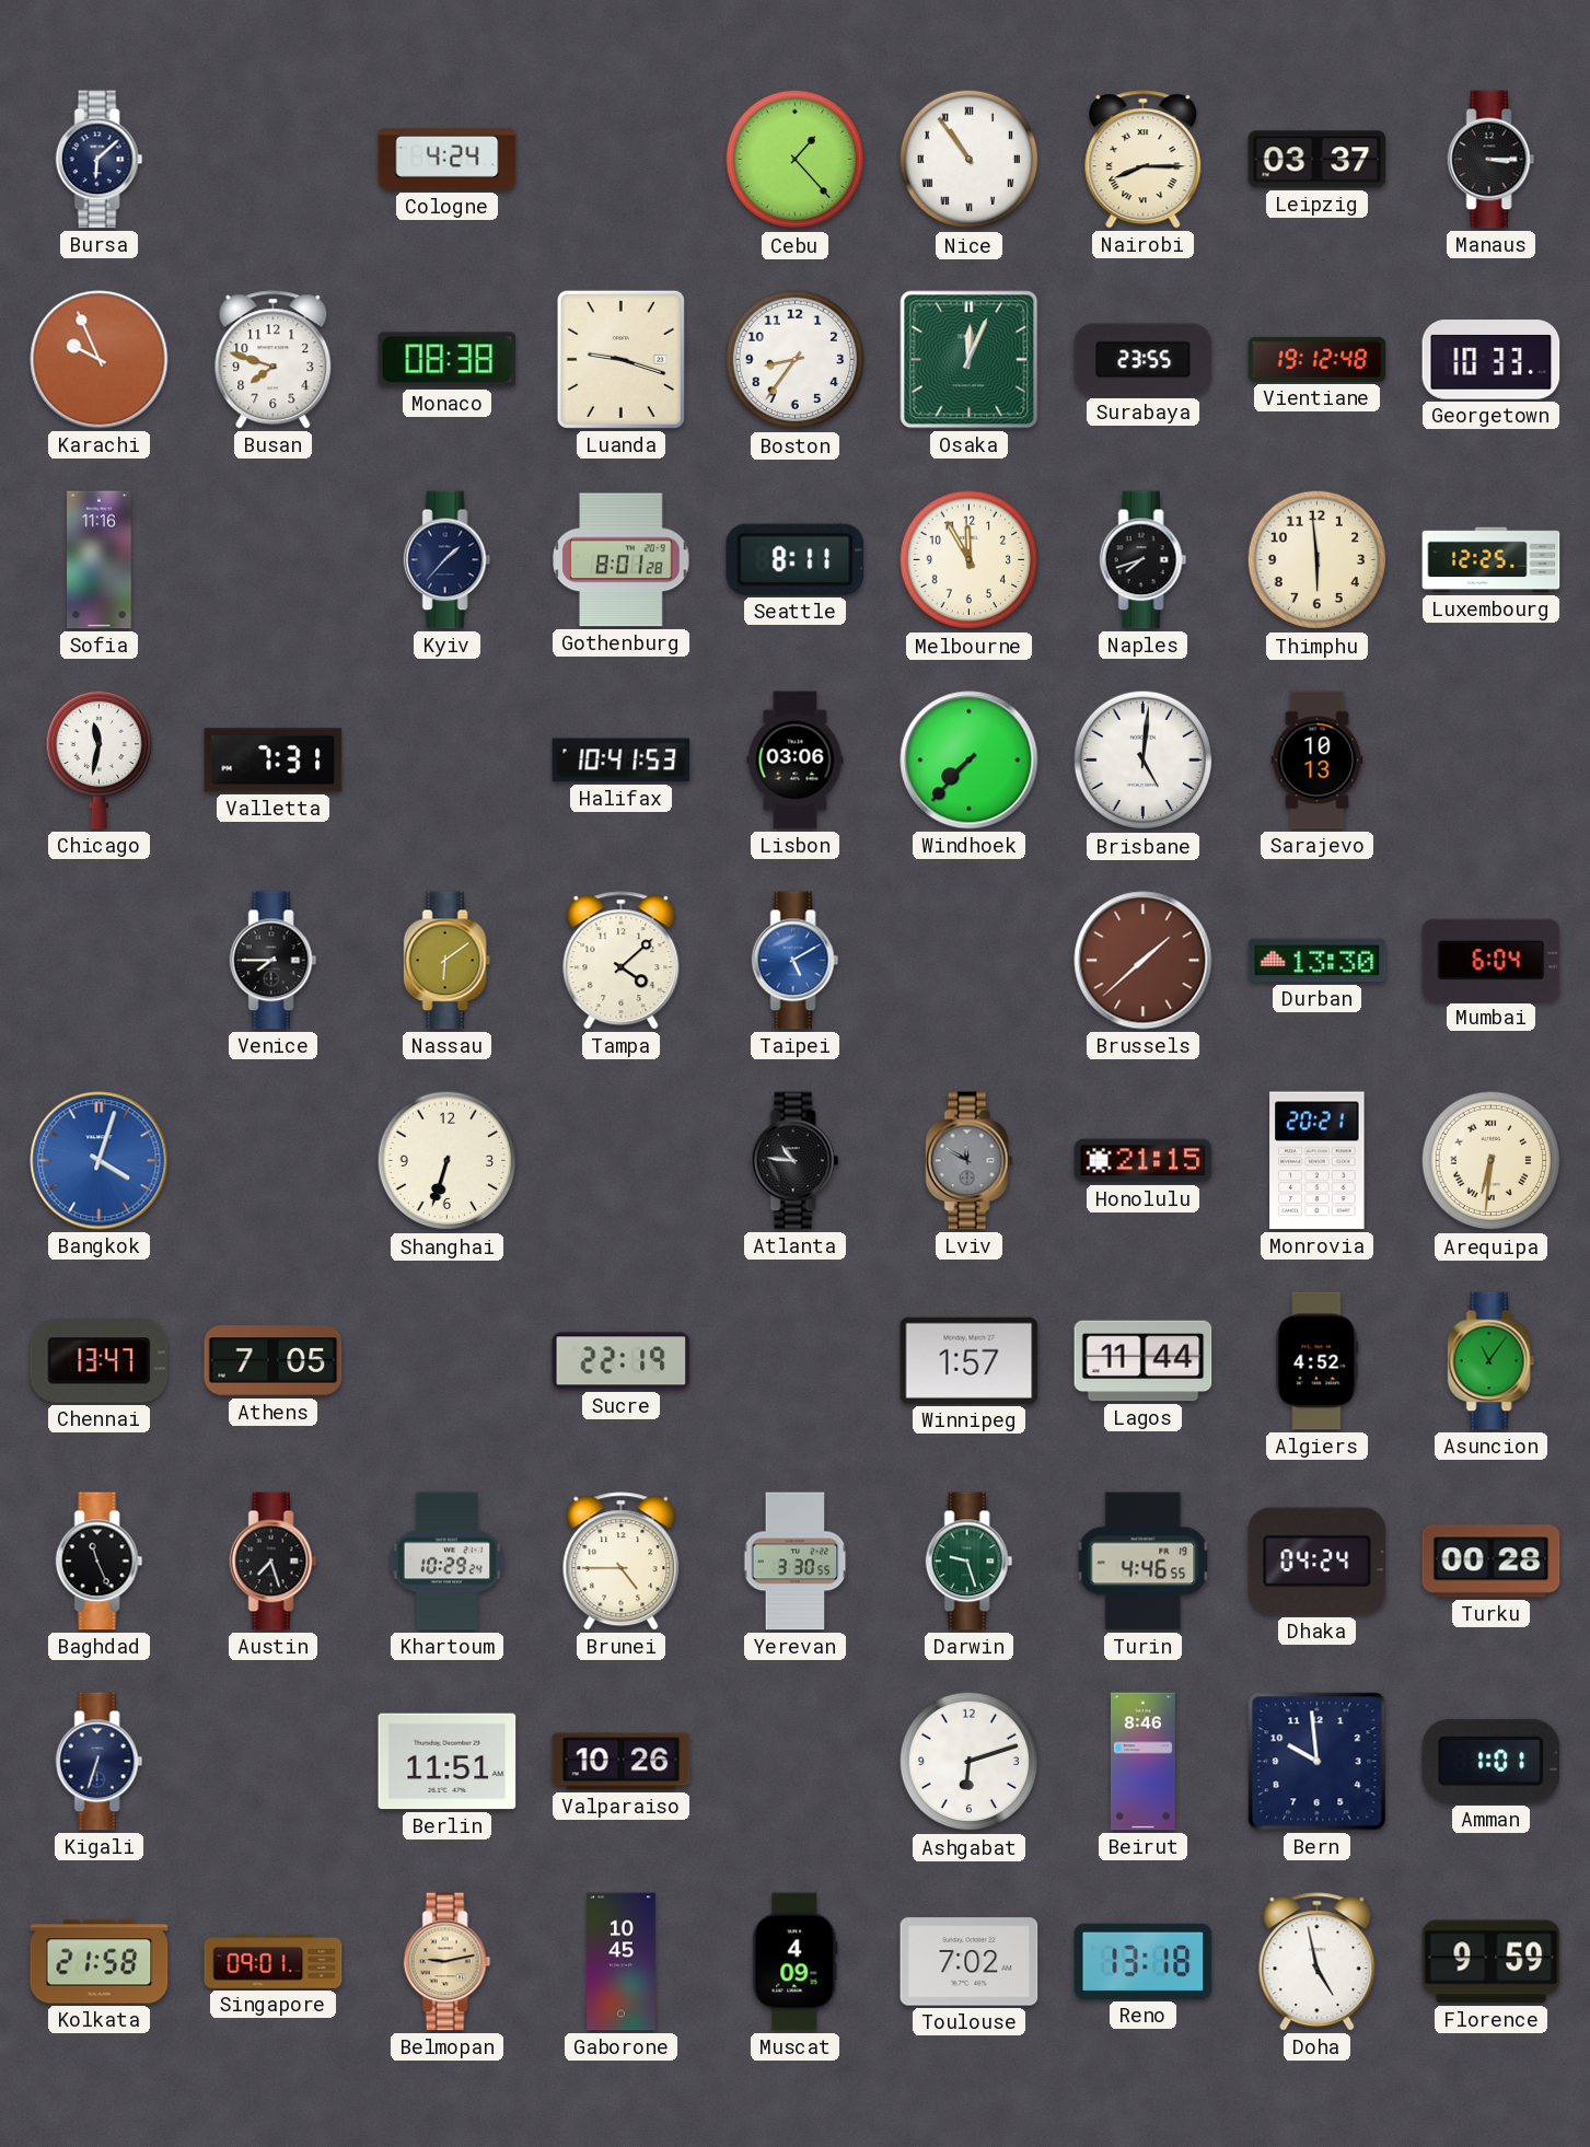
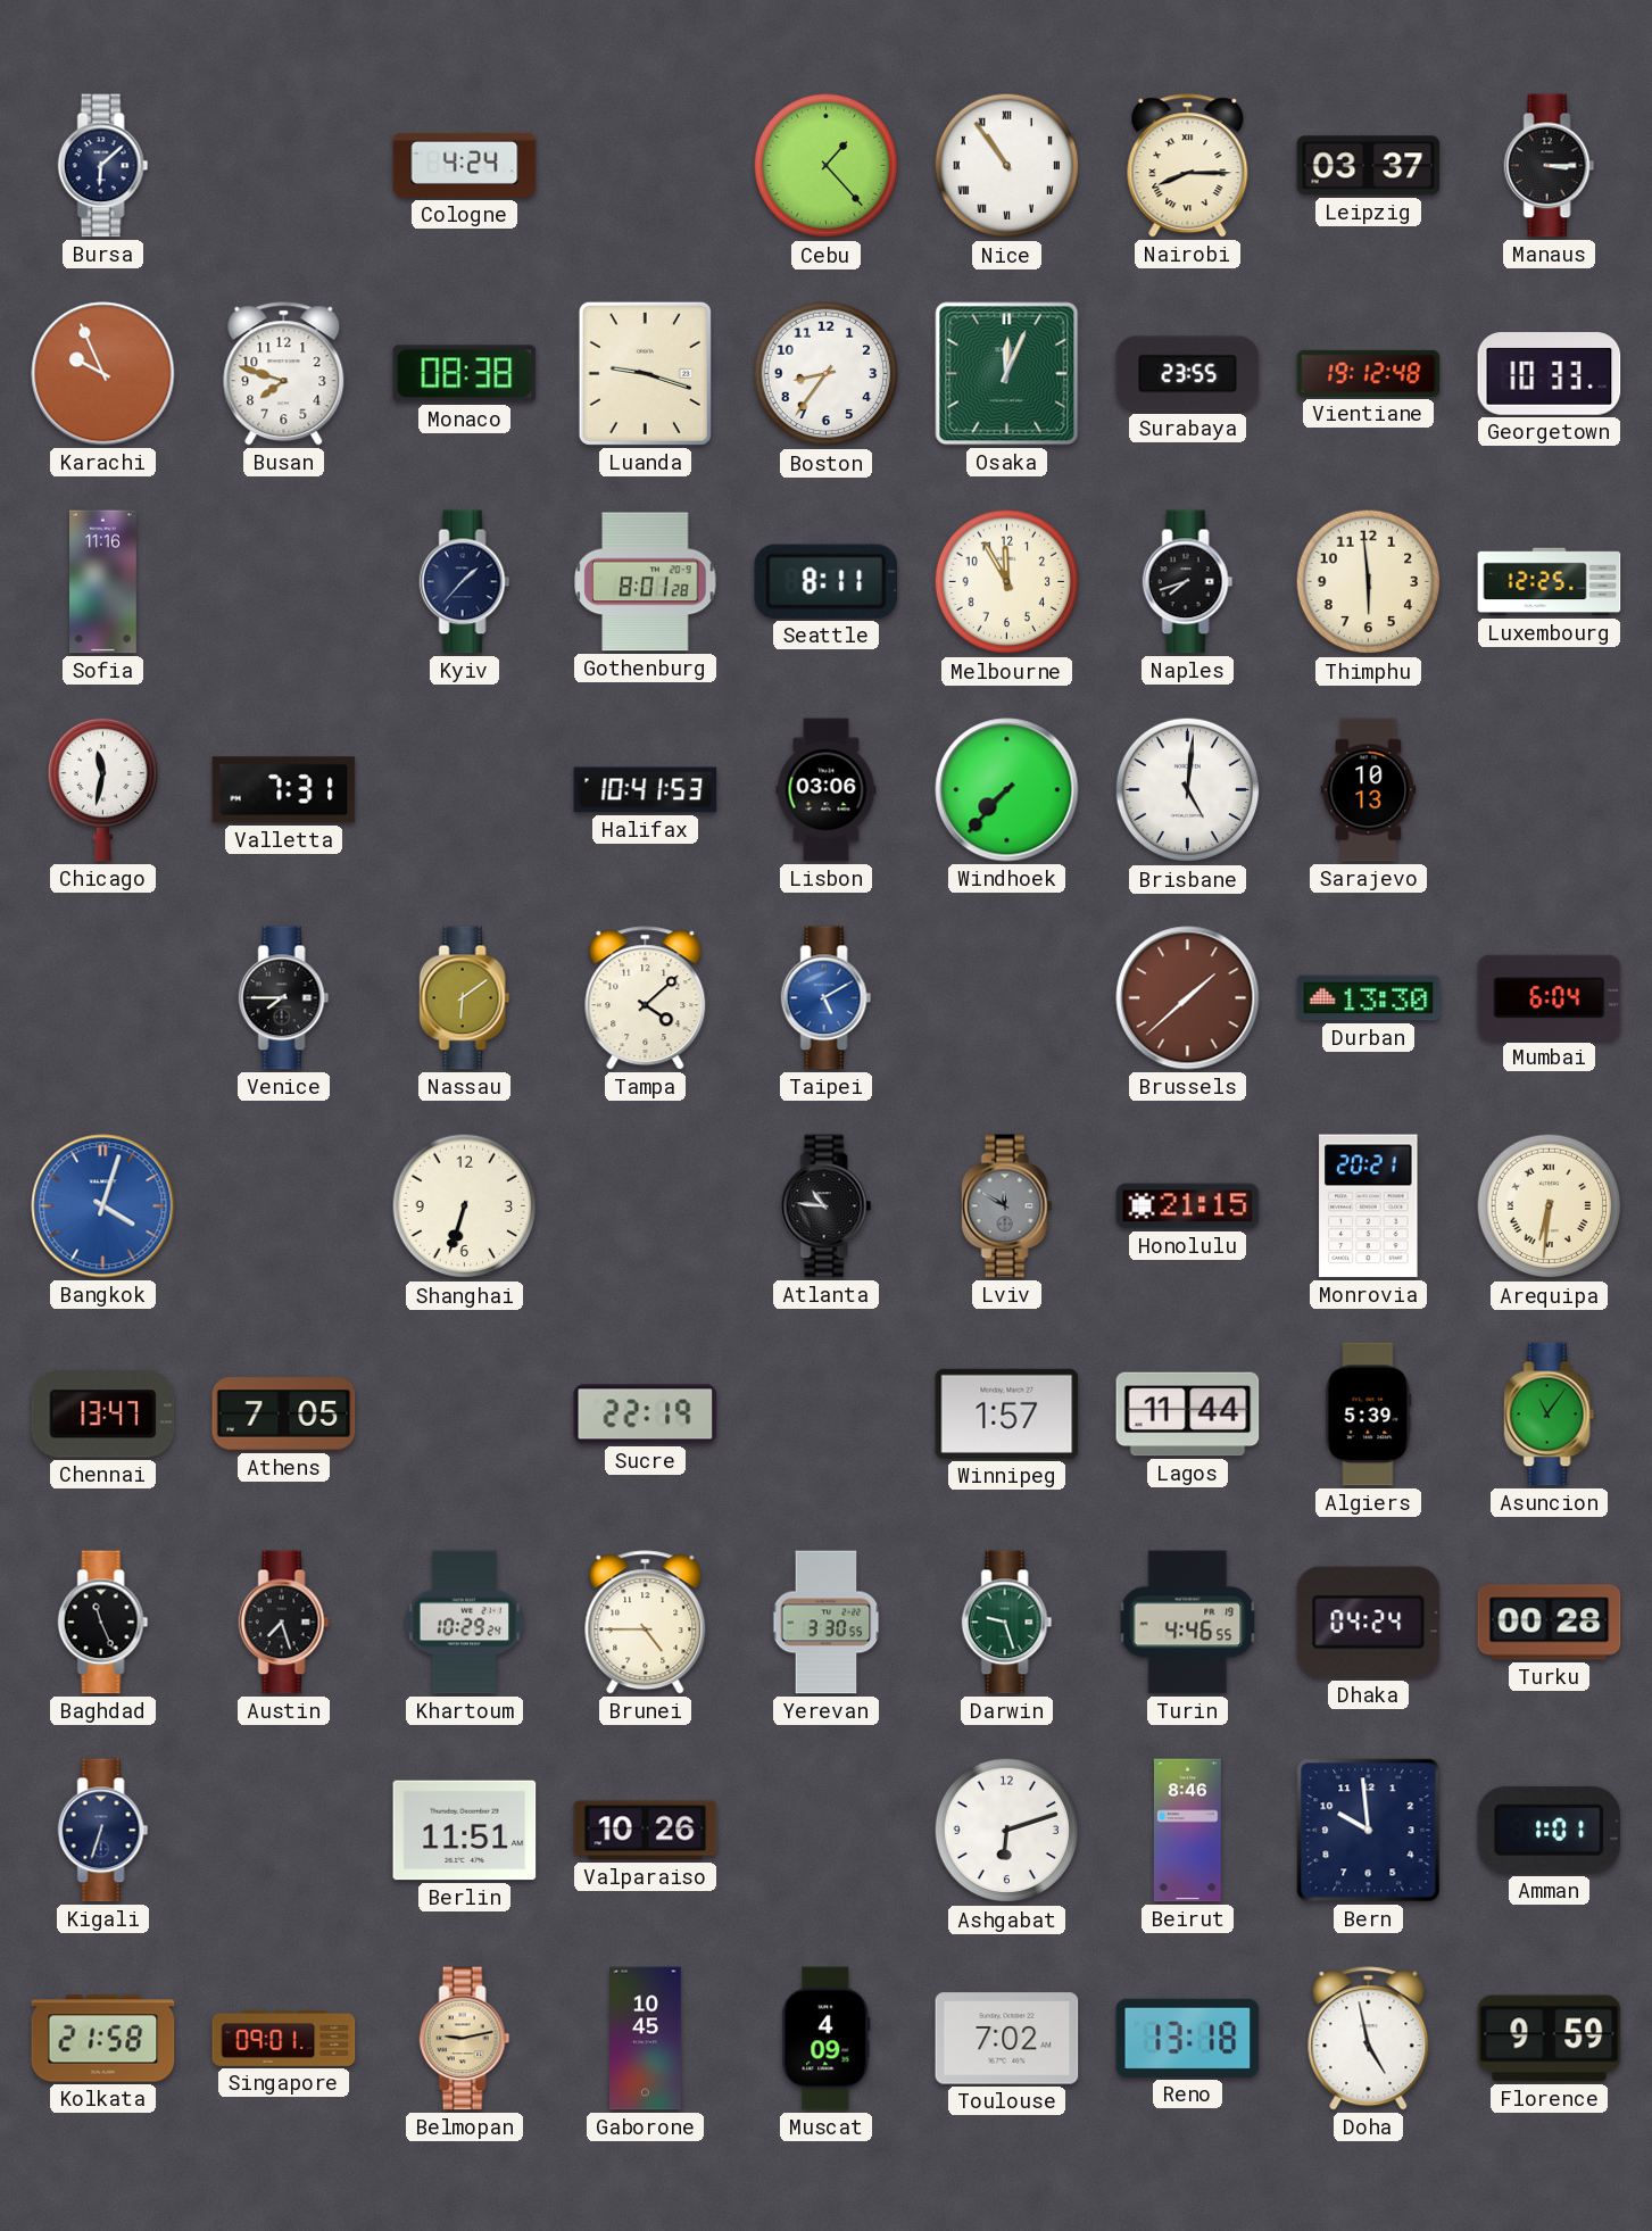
Algiers: 4:52 -> 5:39 (1369, 1415)
